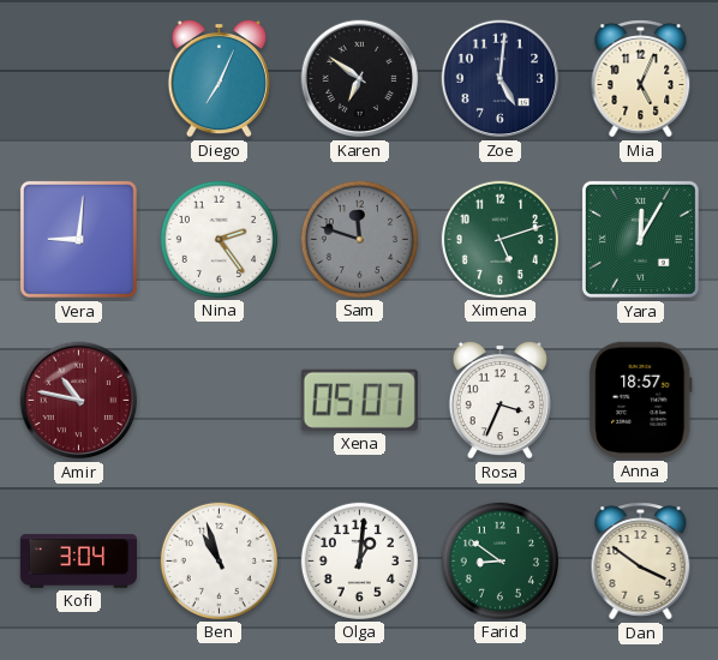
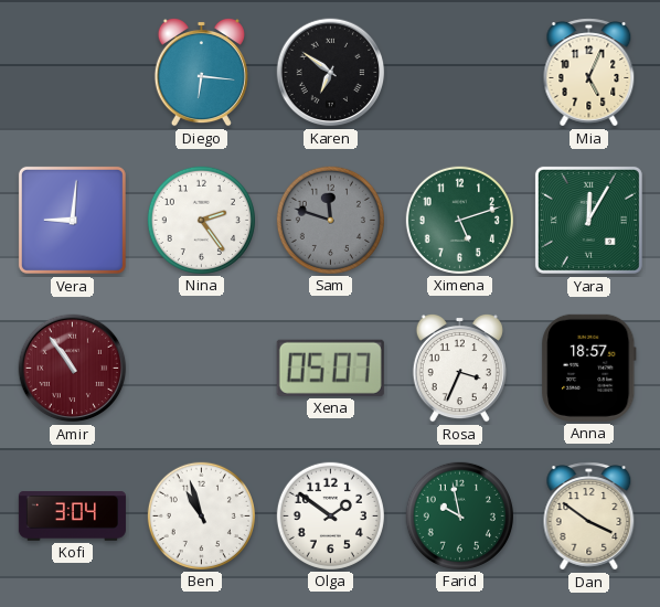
Diego: 7:04 -> 6:16 (201, 72)
Zoe: 5:01 -> none (501, 79)
Amir: 10:47 -> 10:54 (73, 369)
Olga: 1:01 -> 1:51 (330, 515)
Farid: 8:51 -> 9:58 (459, 515)
